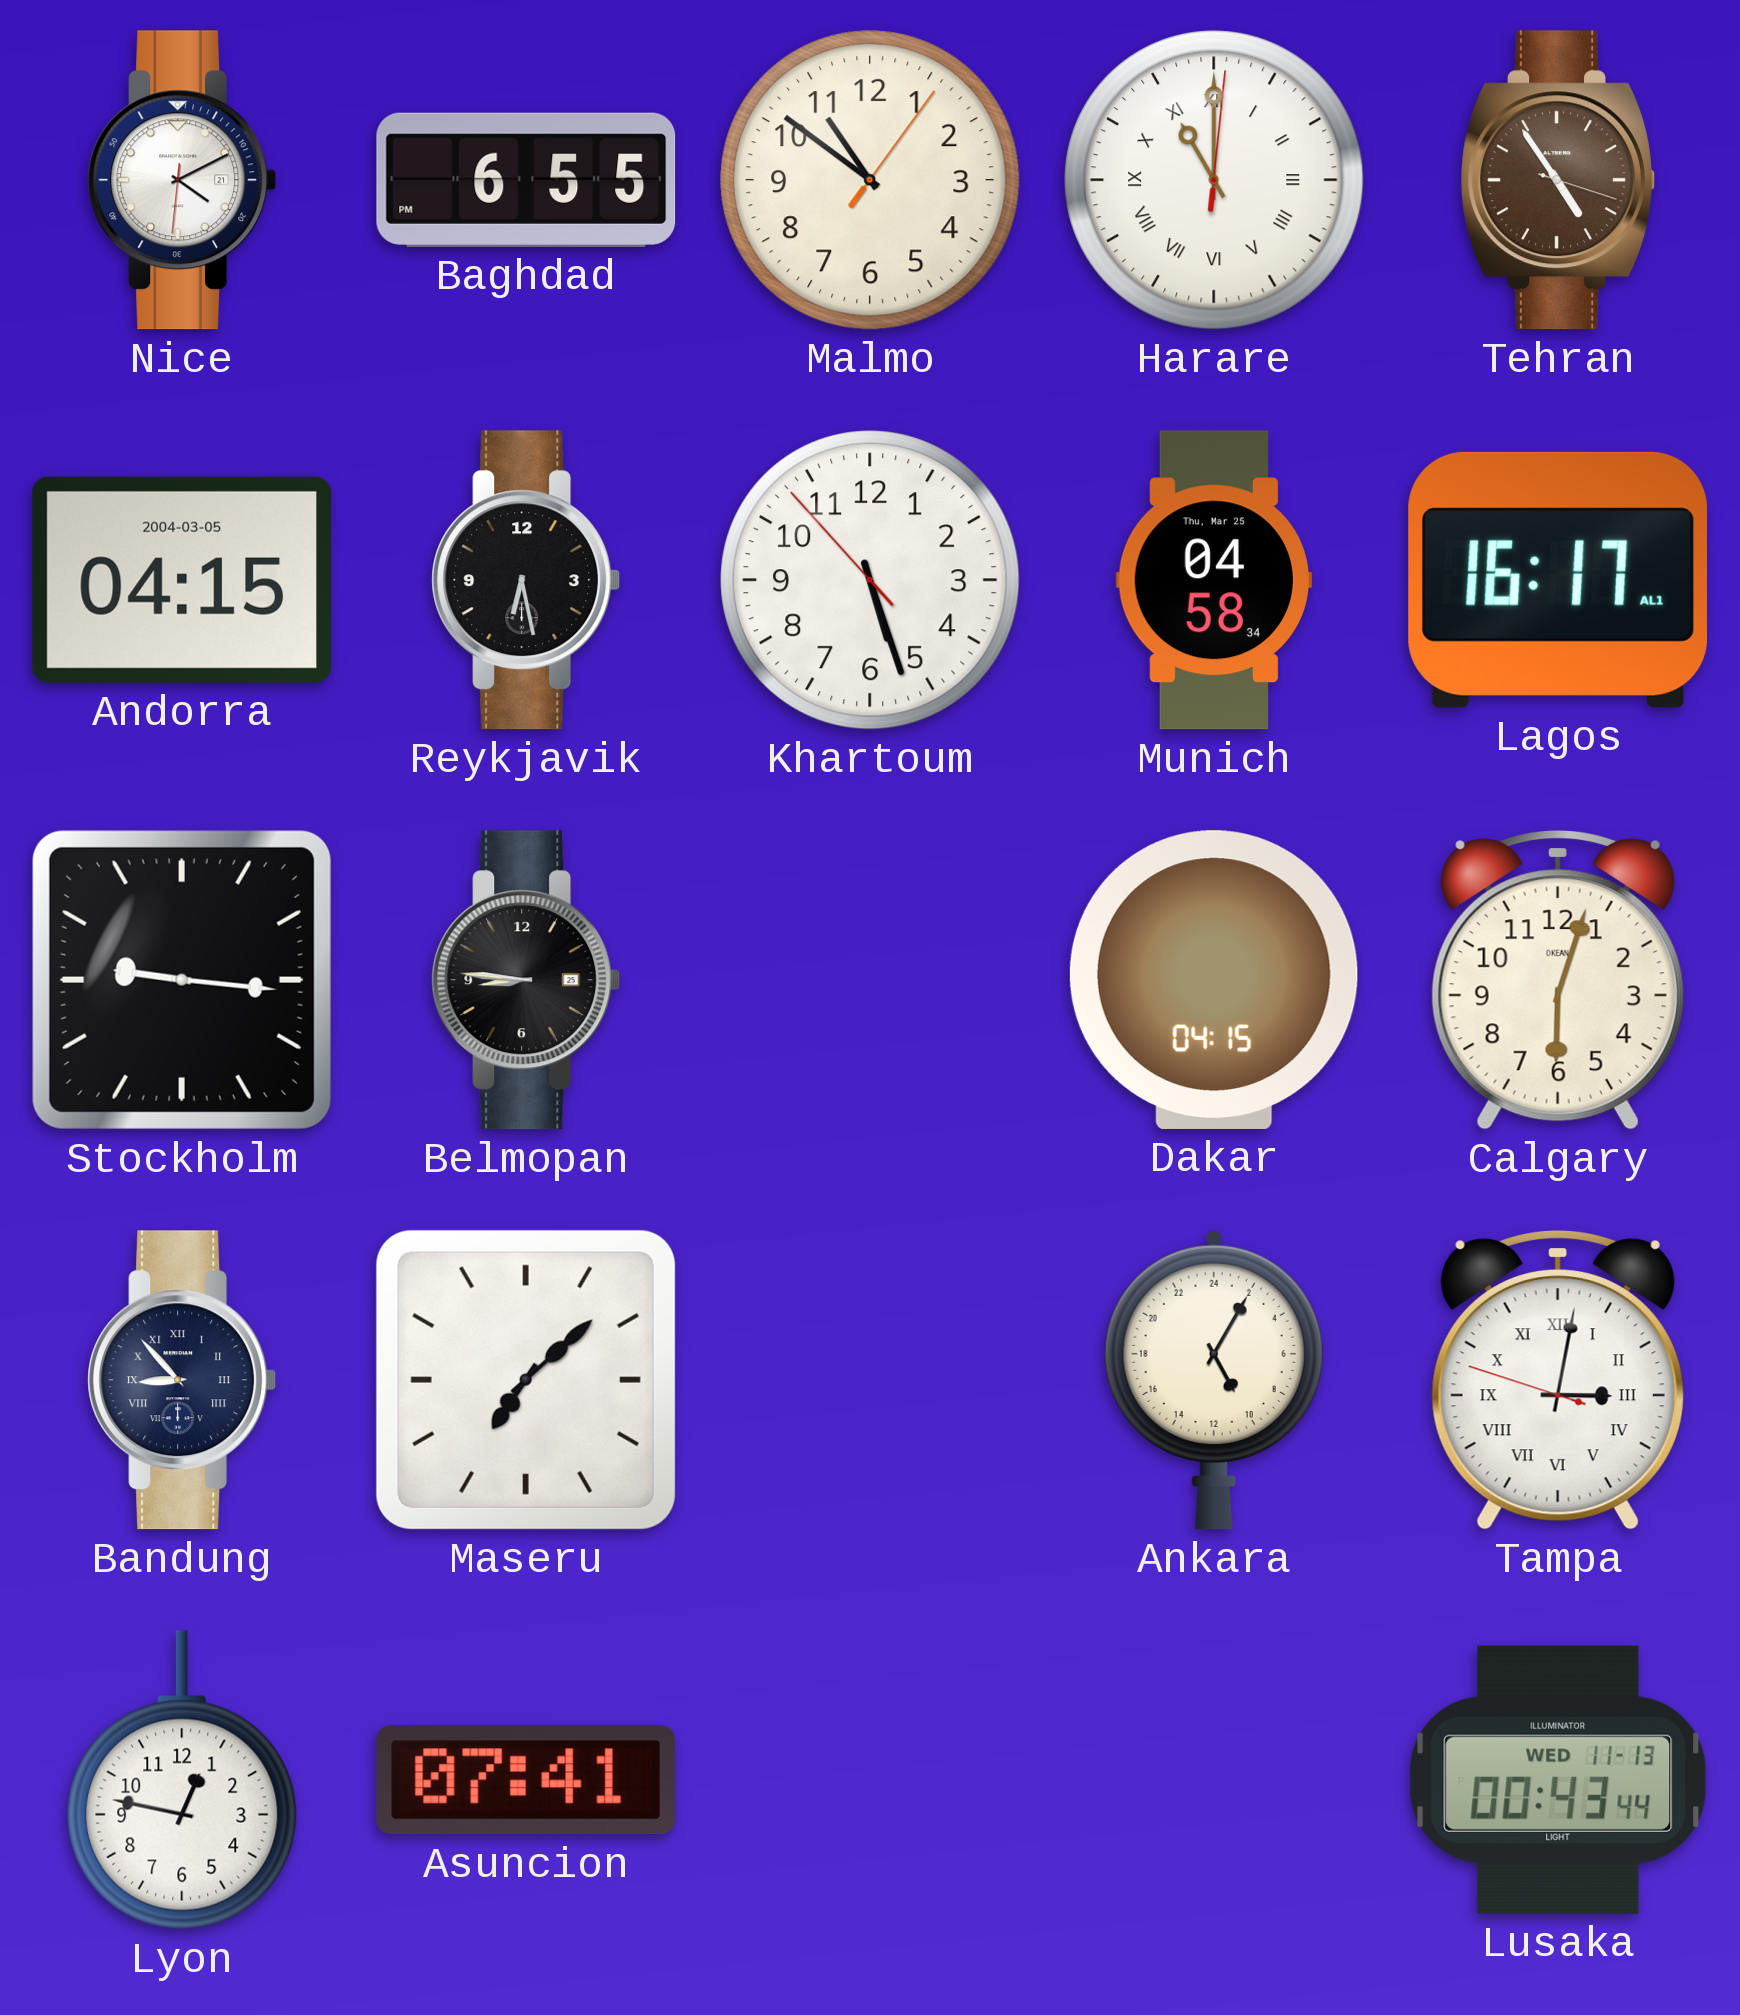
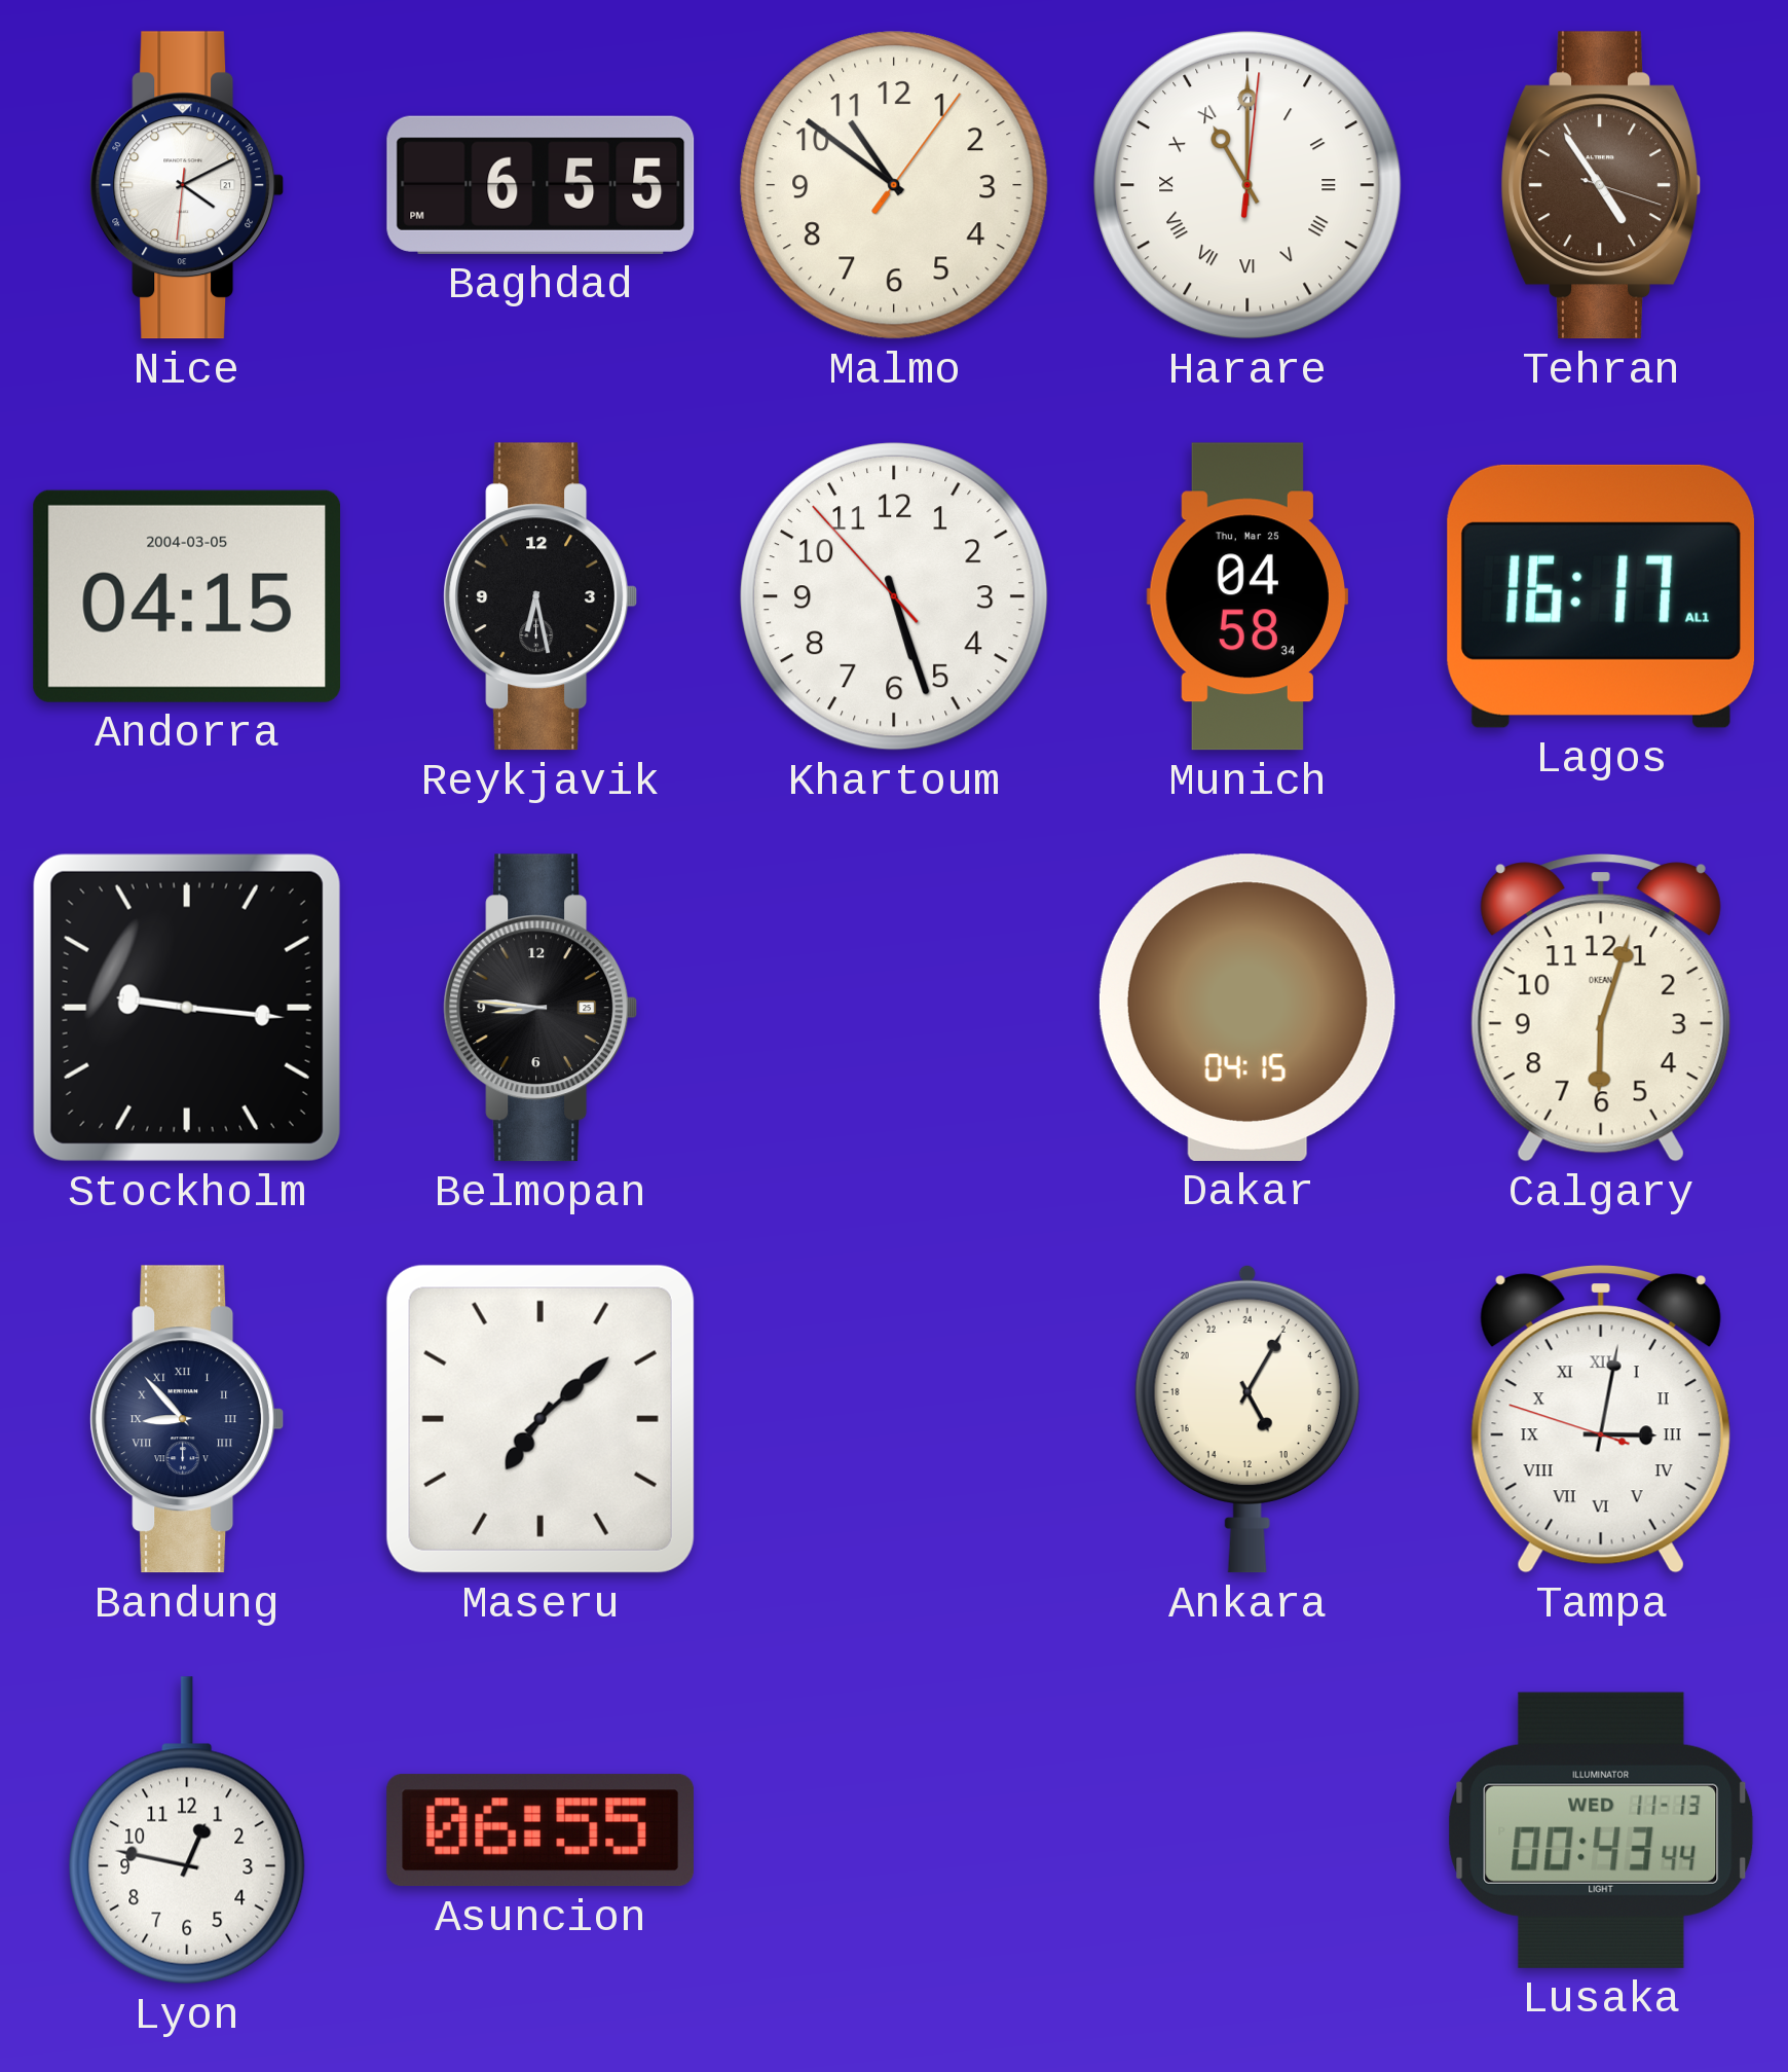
Asuncion: 07:41 -> 06:55 (541, 1830)
